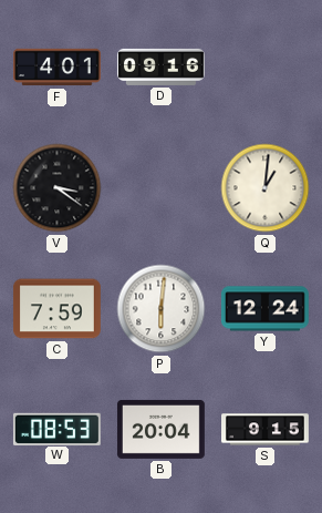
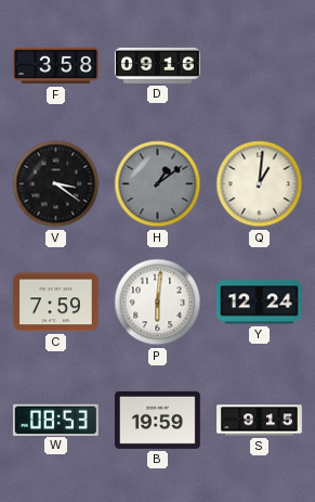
F: 4:01 -> 3:58 (56, 66)
H: none -> 1:09 (158, 184)
B: 20:04 -> 19:59 (157, 420)
